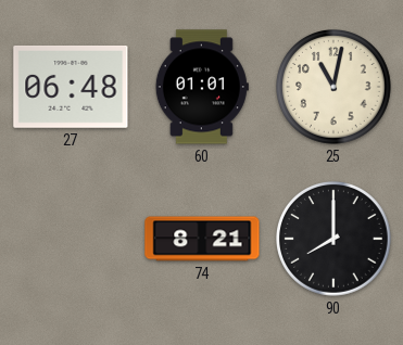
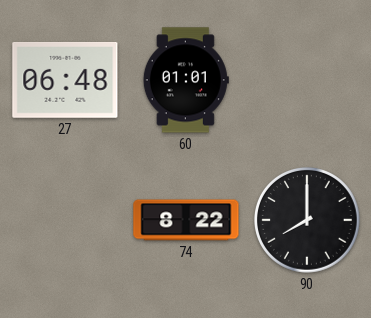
25: 11:02 -> none (335, 88)
74: 8:21 -> 8:22 (186, 220)
